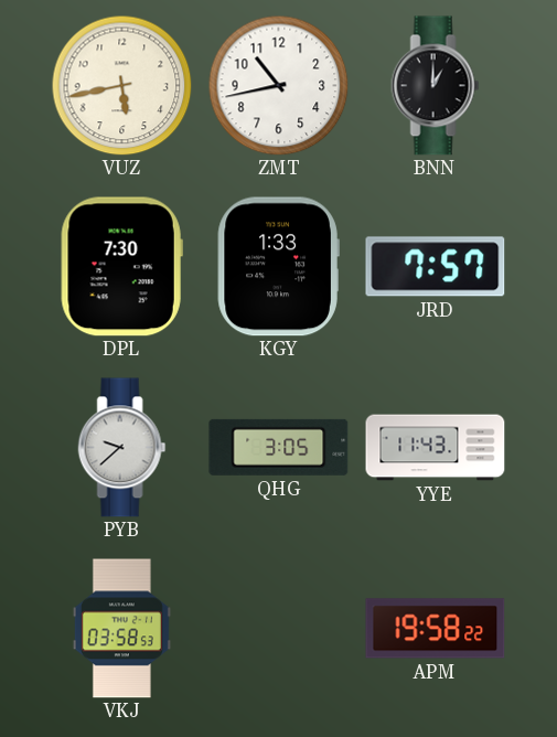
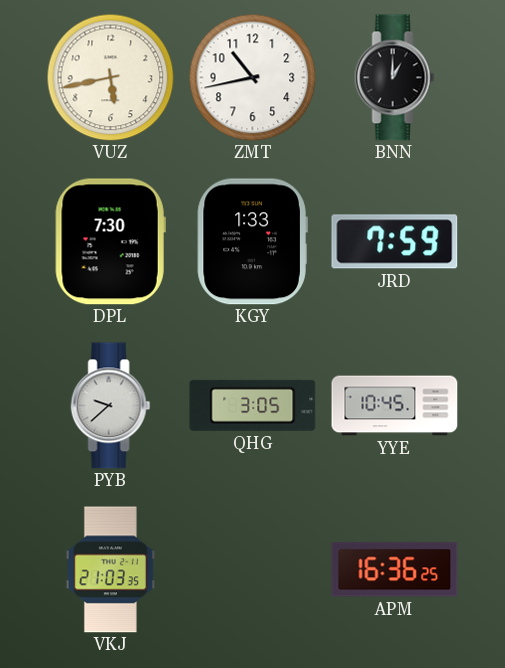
JRD: 7:57 -> 7:59 (395, 242)
YYE: 11:43 -> 10:45 (395, 406)
VKJ: 03:58 -> 21:03 (110, 570)
APM: 19:58 -> 16:36 (395, 570)
